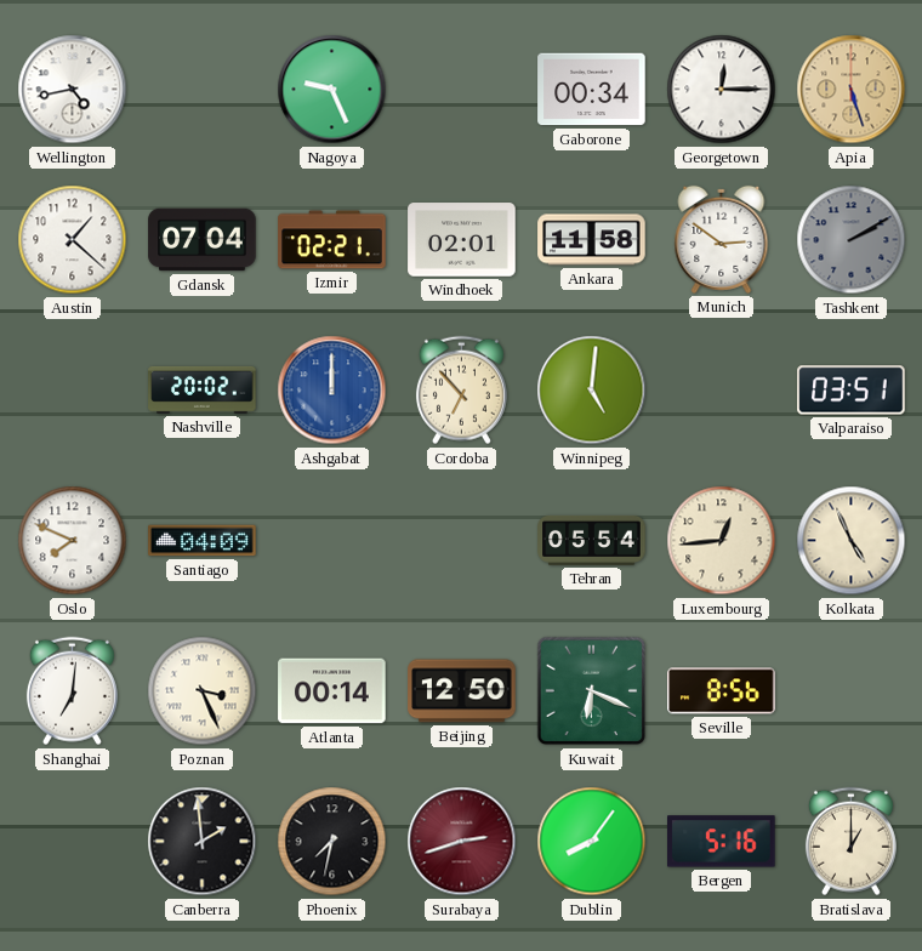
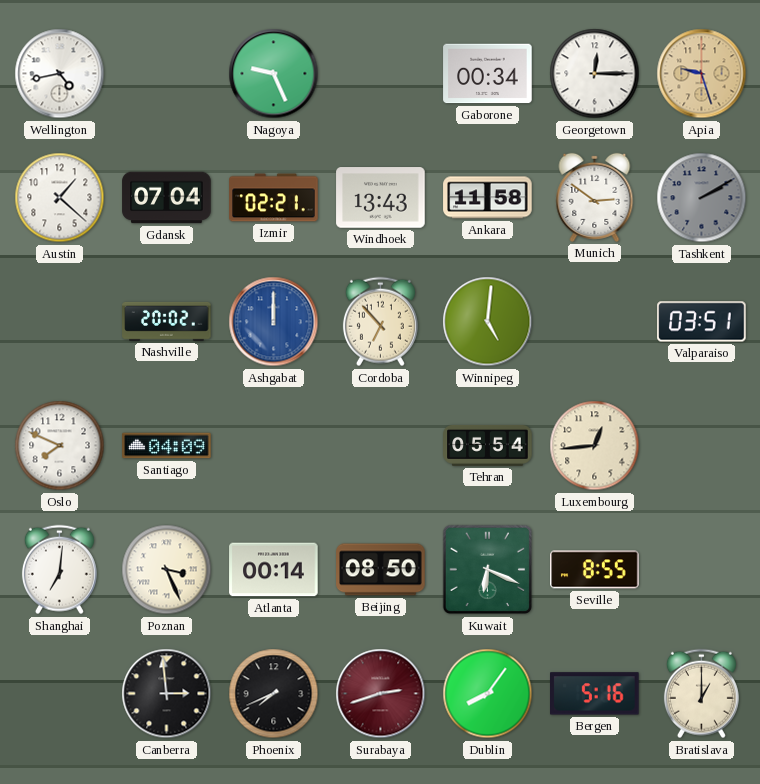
Apia: 5:27 -> 9:27 (702, 74)
Windhoek: 02:01 -> 13:43 (381, 198)
Kolkata: 4:56 -> none (852, 541)
Beijing: 12:50 -> 08:50 (381, 570)
Seville: 8:56 -> 8:55 (595, 570)
Canberra: 1:59 -> 2:59 (167, 694)
Phoenix: 7:32 -> 7:41 (274, 694)
